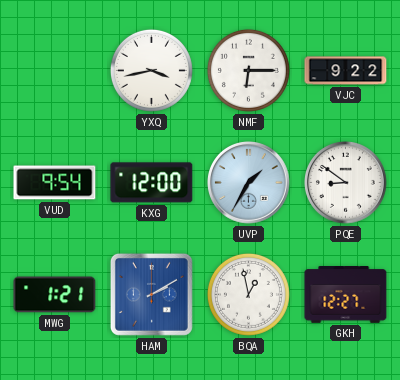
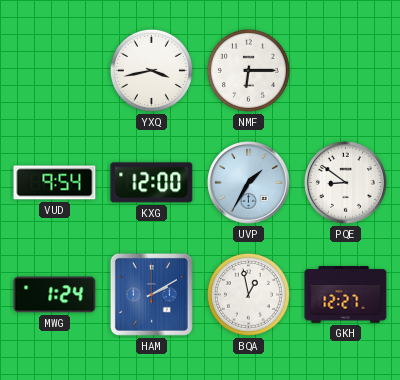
VJC: 9:22 -> none (346, 71)
MWG: 1:21 -> 1:24 (55, 295)
